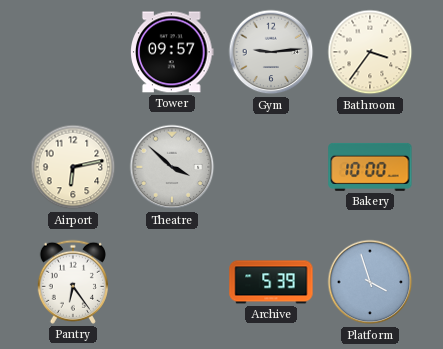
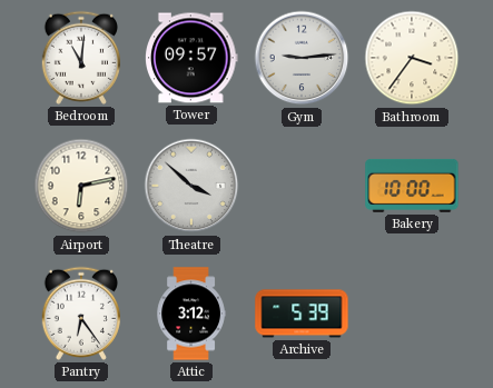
Bedroom: none -> 11:01 (81, 58)
Attic: none -> 3:12 (191, 314)
Platform: 3:57 -> none (370, 282)
